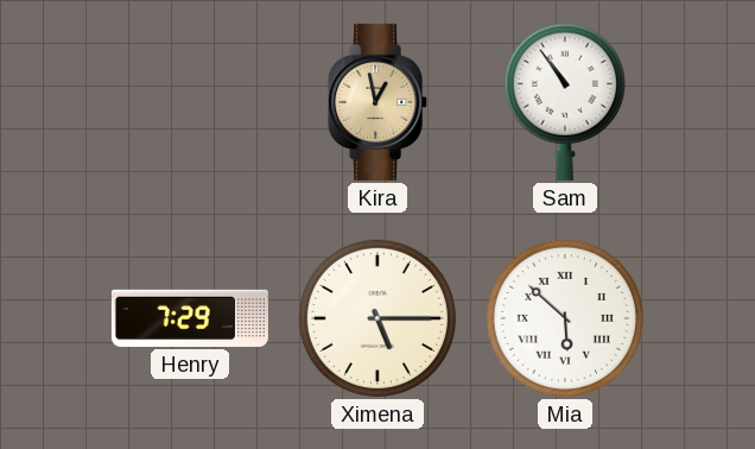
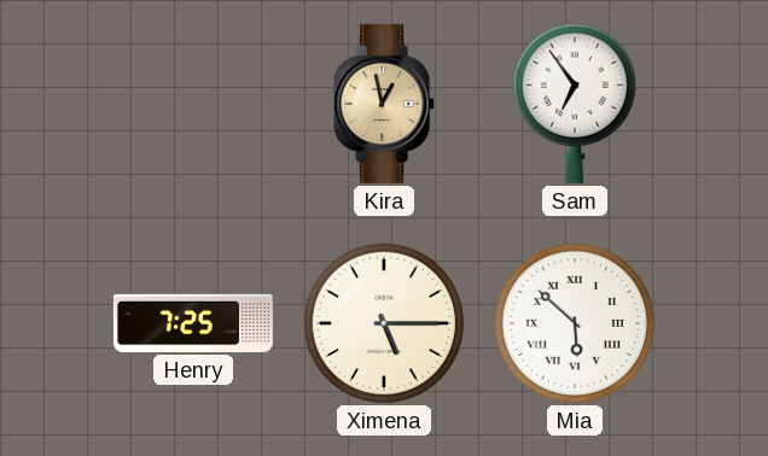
Sam: 10:54 -> 6:54 (575, 104)
Henry: 7:29 -> 7:25 (193, 323)
